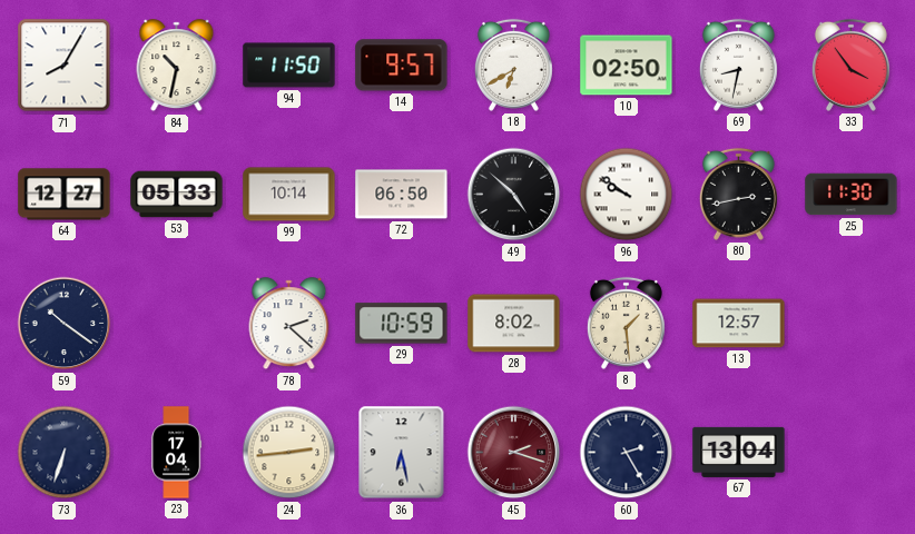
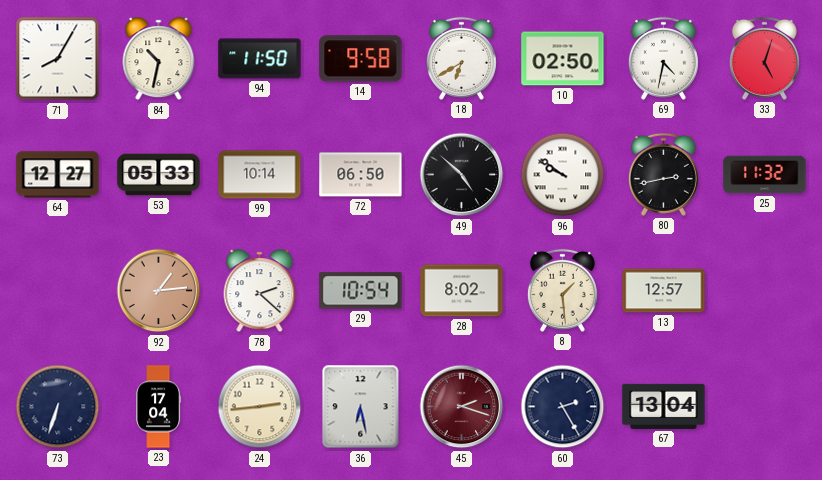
14: 9:57 -> 9:58 (361, 59)
69: 8:32 -> 4:32 (663, 58)
33: 3:54 -> 5:03 (764, 58)
25: 11:30 -> 11:32 (765, 175)
59: 10:21 -> none (65, 324)
92: none -> 1:14 (159, 291)
29: 10:59 -> 10:54 (361, 291)
